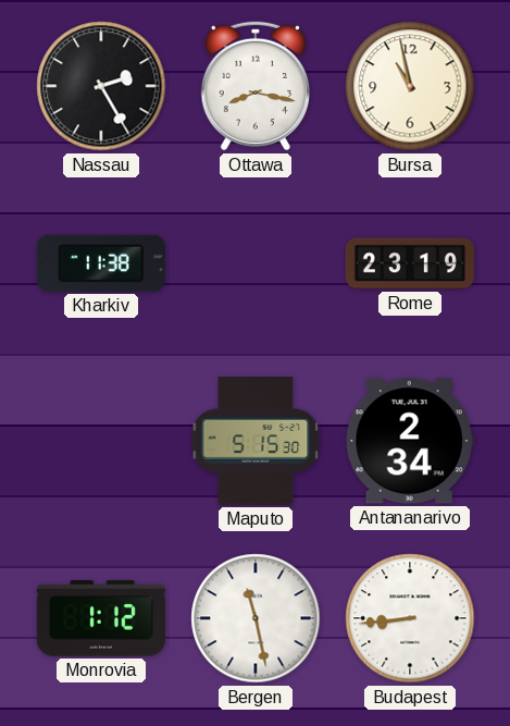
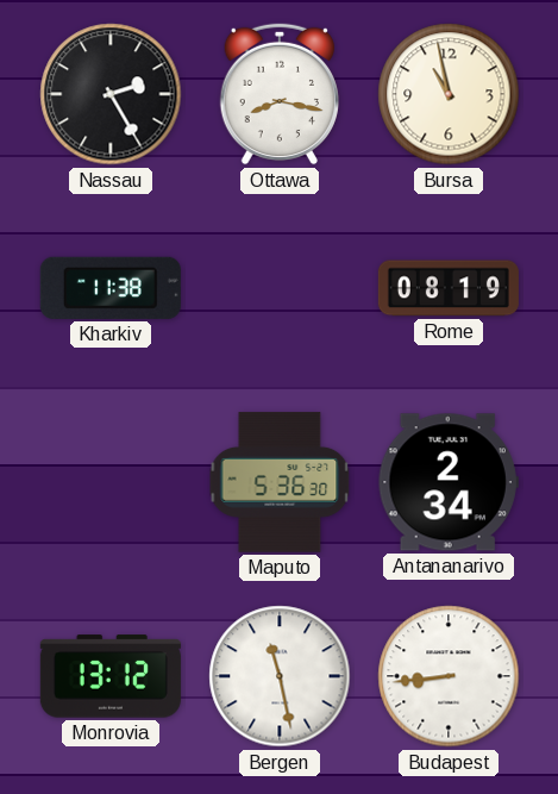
Rome: 23:19 -> 08:19 (449, 288)
Maputo: 5:15 -> 5:36 (280, 482)
Monrovia: 1:12 -> 13:12 (111, 676)
